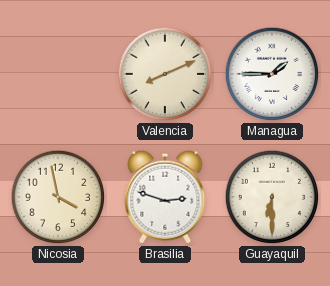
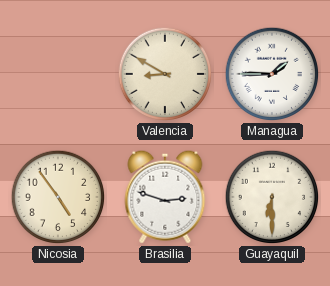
Valencia: 8:11 -> 8:50 (165, 74)
Nicosia: 3:58 -> 4:54 (58, 197)
